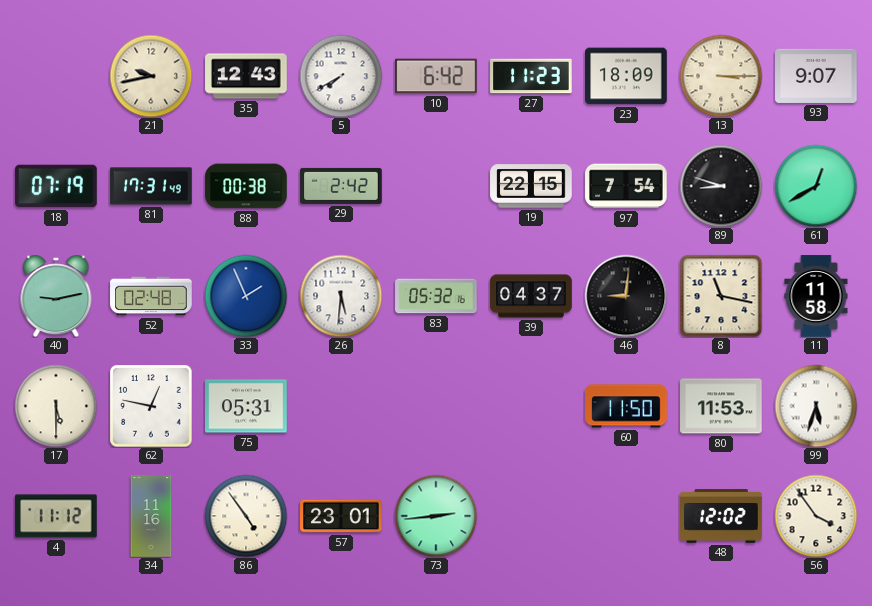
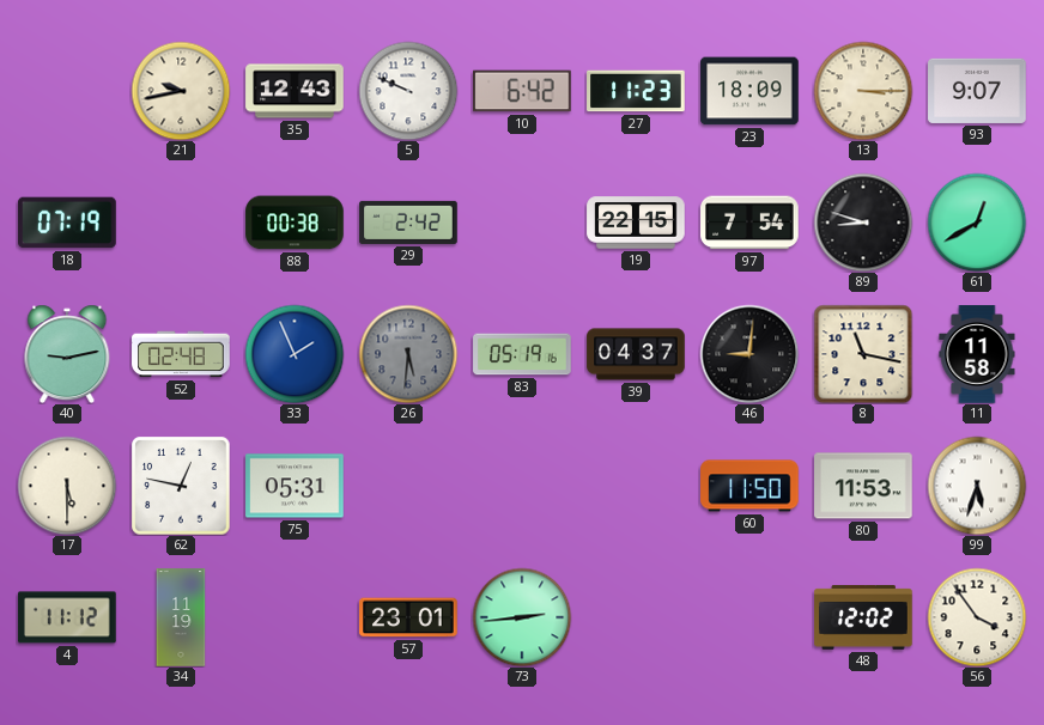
5: 7:40 -> 9:49 (408, 91)
81: 17:31 -> none (151, 186)
26 dial: white -> grey (408, 354)
83: 05:32 -> 05:19 (522, 354)
34: 11:16 -> 11:19 (181, 617)
86: 4:54 -> none (246, 516)
